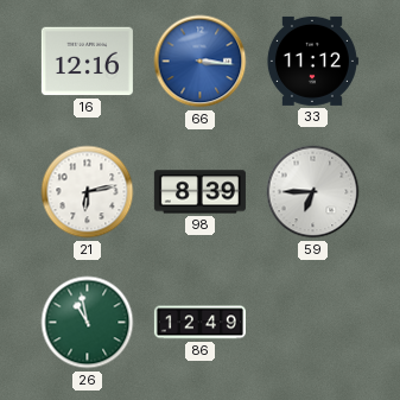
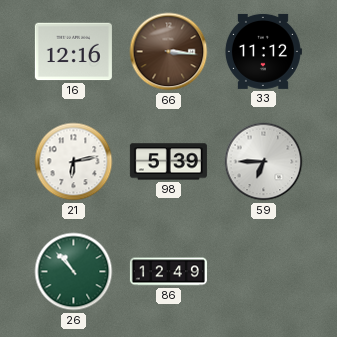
66 dial: blue -> brown (169, 52)
98: 8:39 -> 5:39 (168, 162)
26: 10:58 -> 10:53 (74, 272)
